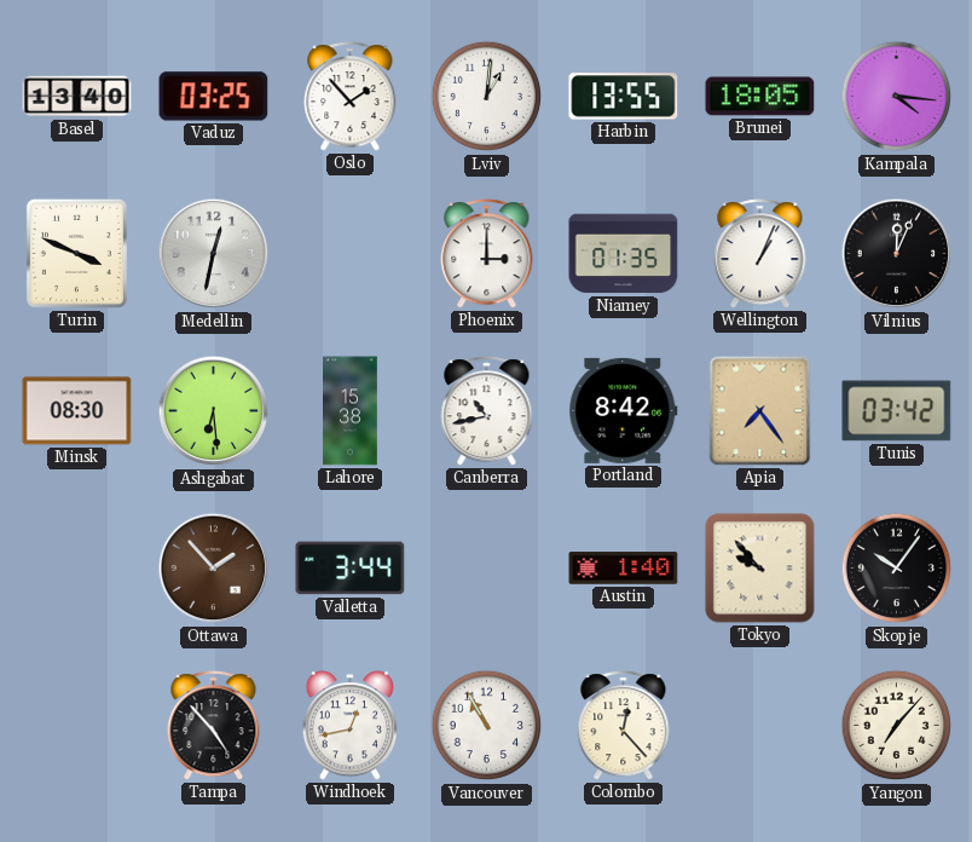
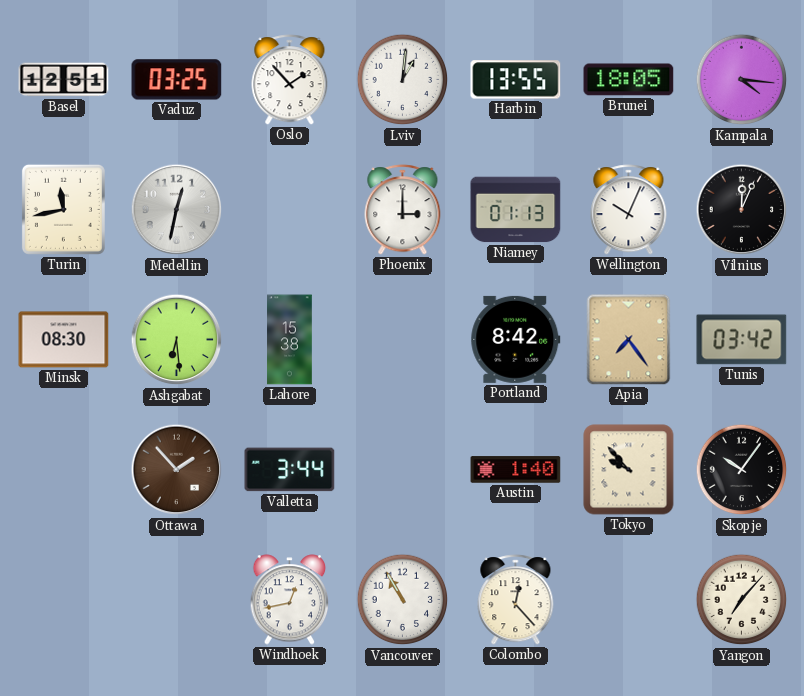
Basel: 13:40 -> 12:51 (64, 80)
Turin: 3:49 -> 11:43 (63, 209)
Niamey: 01:35 -> 01:13 (516, 210)
Wellington: 1:04 -> 10:04 (629, 210)
Canberra: 10:43 -> none (487, 411)
Tampa: 4:53 -> none (214, 726)
